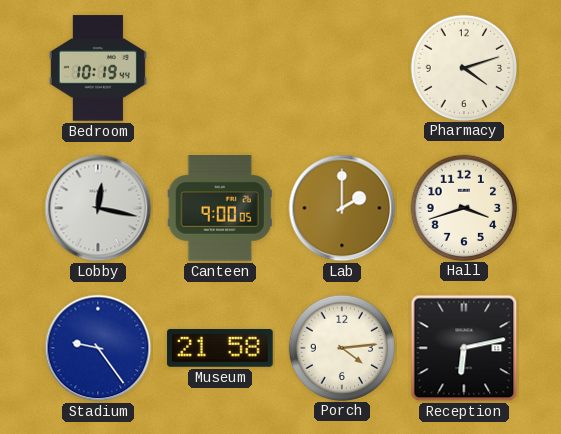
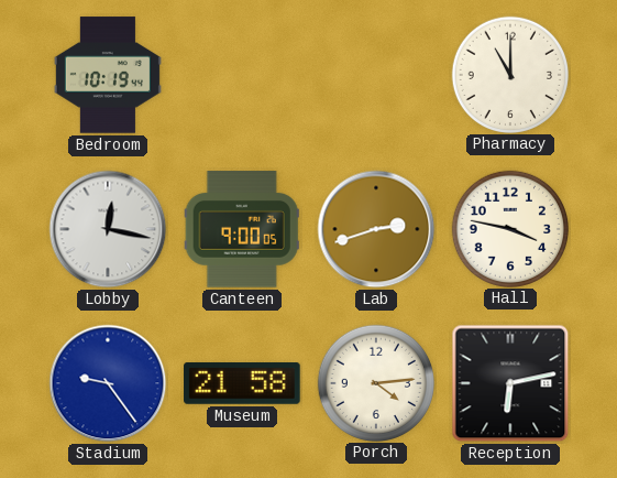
Pharmacy: 4:12 -> 11:00 (509, 74)
Lab: 2:00 -> 2:42 (376, 229)
Hall: 3:42 -> 3:47 (509, 228)
